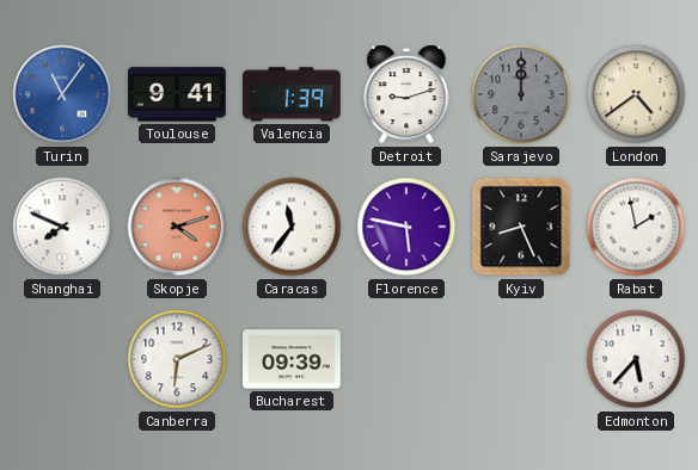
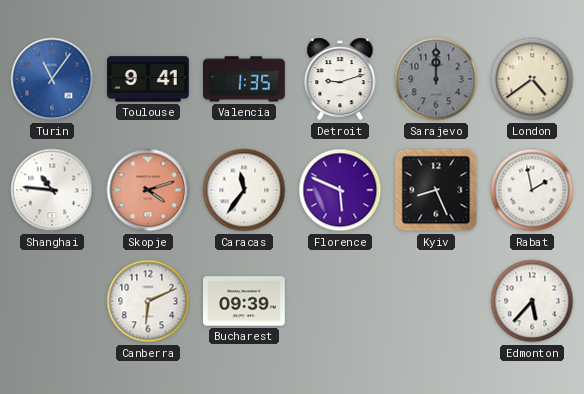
Valencia: 1:39 -> 1:35 (245, 79)
Shanghai: 7:49 -> 10:46 (52, 190)
Florence: 5:47 -> 5:49 (340, 190)
